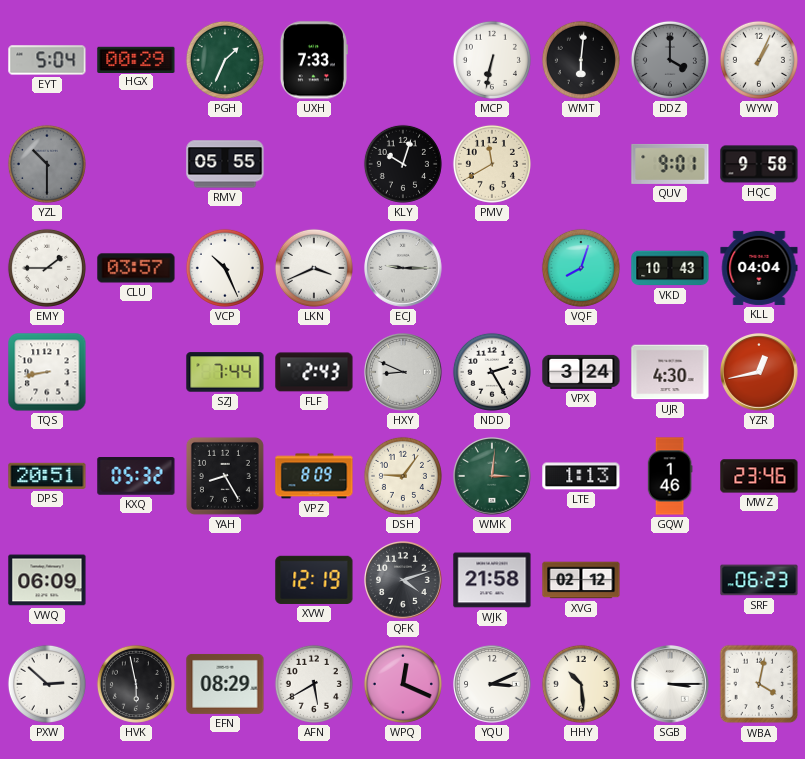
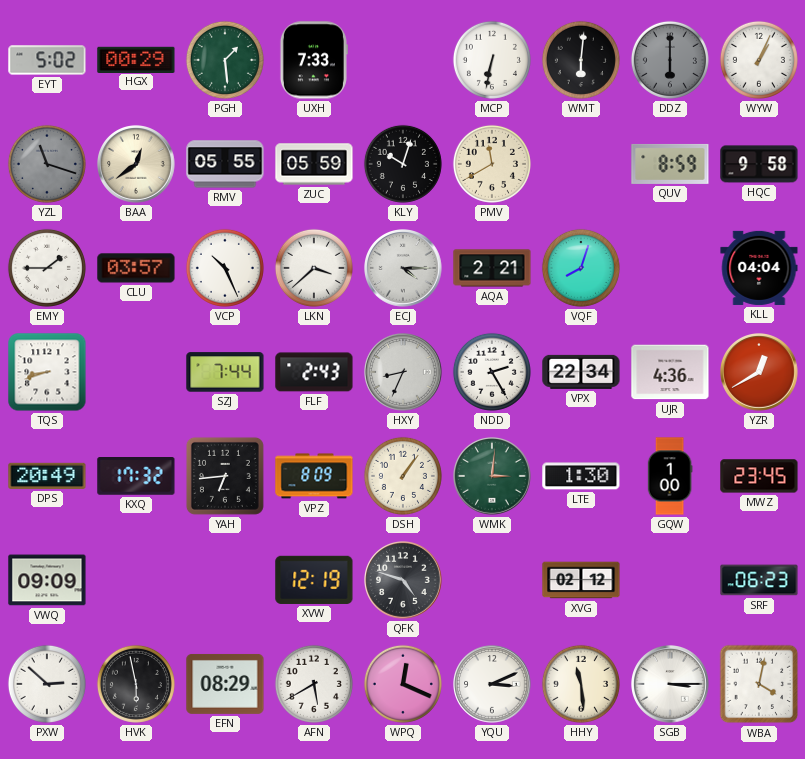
EYT: 5:04 -> 5:02 (47, 60)
PGH: 1:34 -> 1:29 (225, 60)
DDZ: 4:00 -> 6:00 (670, 60)
YZL: 10:30 -> 11:18 (47, 164)
BAA: none -> 12:39 (136, 164)
ZUC: none -> 05:59 (314, 164)
QUV: 9:01 -> 8:59 (670, 164)
LKN: 3:41 -> 3:38 (314, 268)
ECJ: 9:15 -> 4:15 (403, 268)
AQA: none -> 2:21 (492, 268)
VKD: 10:43 -> none (670, 268)
TQS: 8:43 -> 8:42 (47, 372)
HXY: 8:49 -> 8:34 (403, 372)
VPX: 3:24 -> 22:34 (581, 372)
UJR: 4:30 -> 4:36 (670, 372)
YZR: 12:43 -> 12:40 (759, 372)
DPS: 20:51 -> 20:49 (47, 476)
KXQ: 05:32 -> 17:32 (136, 477)
YAH: 8:25 -> 6:44 (225, 476)
DSH: 9:06 -> 1:06 (403, 476)
LTE: 1:13 -> 1:30 (581, 476)
GQW: 1:46 -> 1:00 (670, 476)
MWZ: 23:46 -> 23:45 (759, 476)
VWQ: 06:09 -> 09:09 (47, 580)
QFK: 4:12 -> 4:48 (403, 580)
WJK: 21:58 -> none (492, 580)
HHY: 10:29 -> 11:29 (581, 684)
